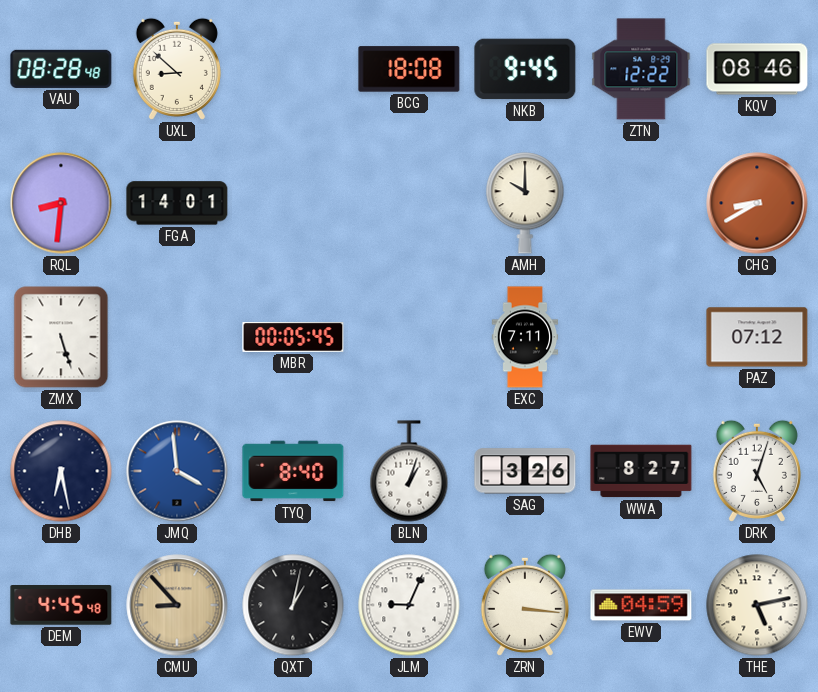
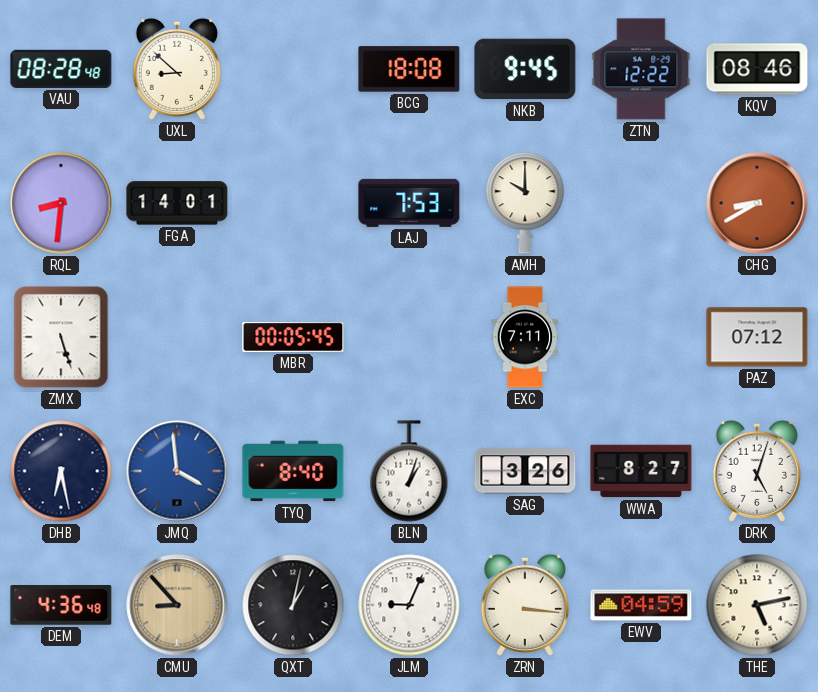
LAJ: none -> 7:53 (409, 203)
DEM: 4:45 -> 4:36 (61, 606)
